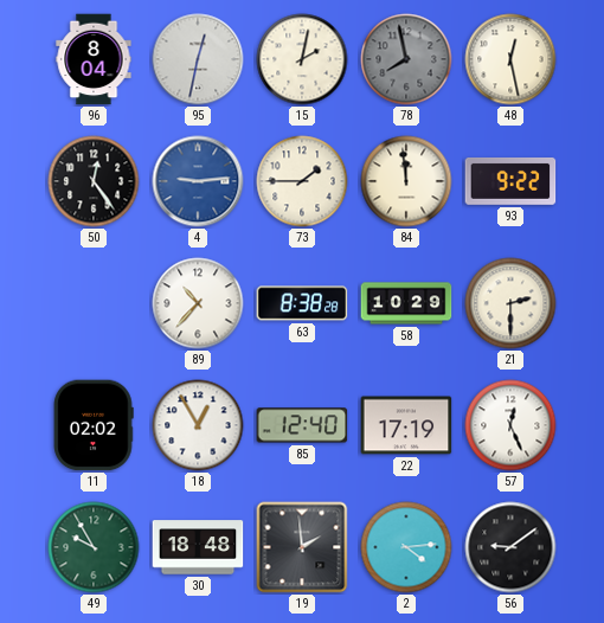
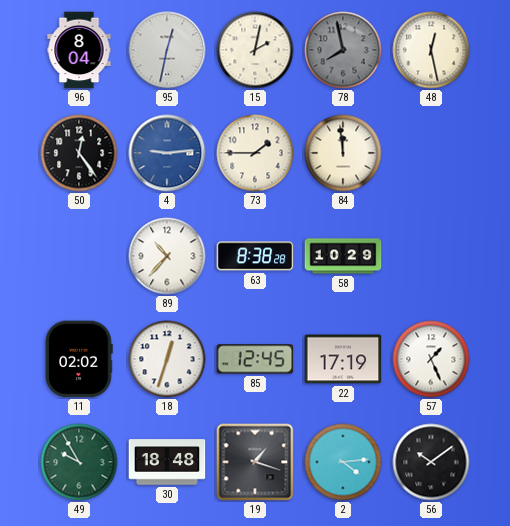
93: 9:22 -> none (510, 181)
21: 2:30 -> none (510, 303)
18: 12:55 -> 12:33 (167, 359)
85: 12:40 -> 12:45 (255, 359)
57: 12:26 -> 1:26 (431, 359)
19: 1:59 -> 1:18 (255, 462)
56: 9:09 -> 10:09 (431, 462)
